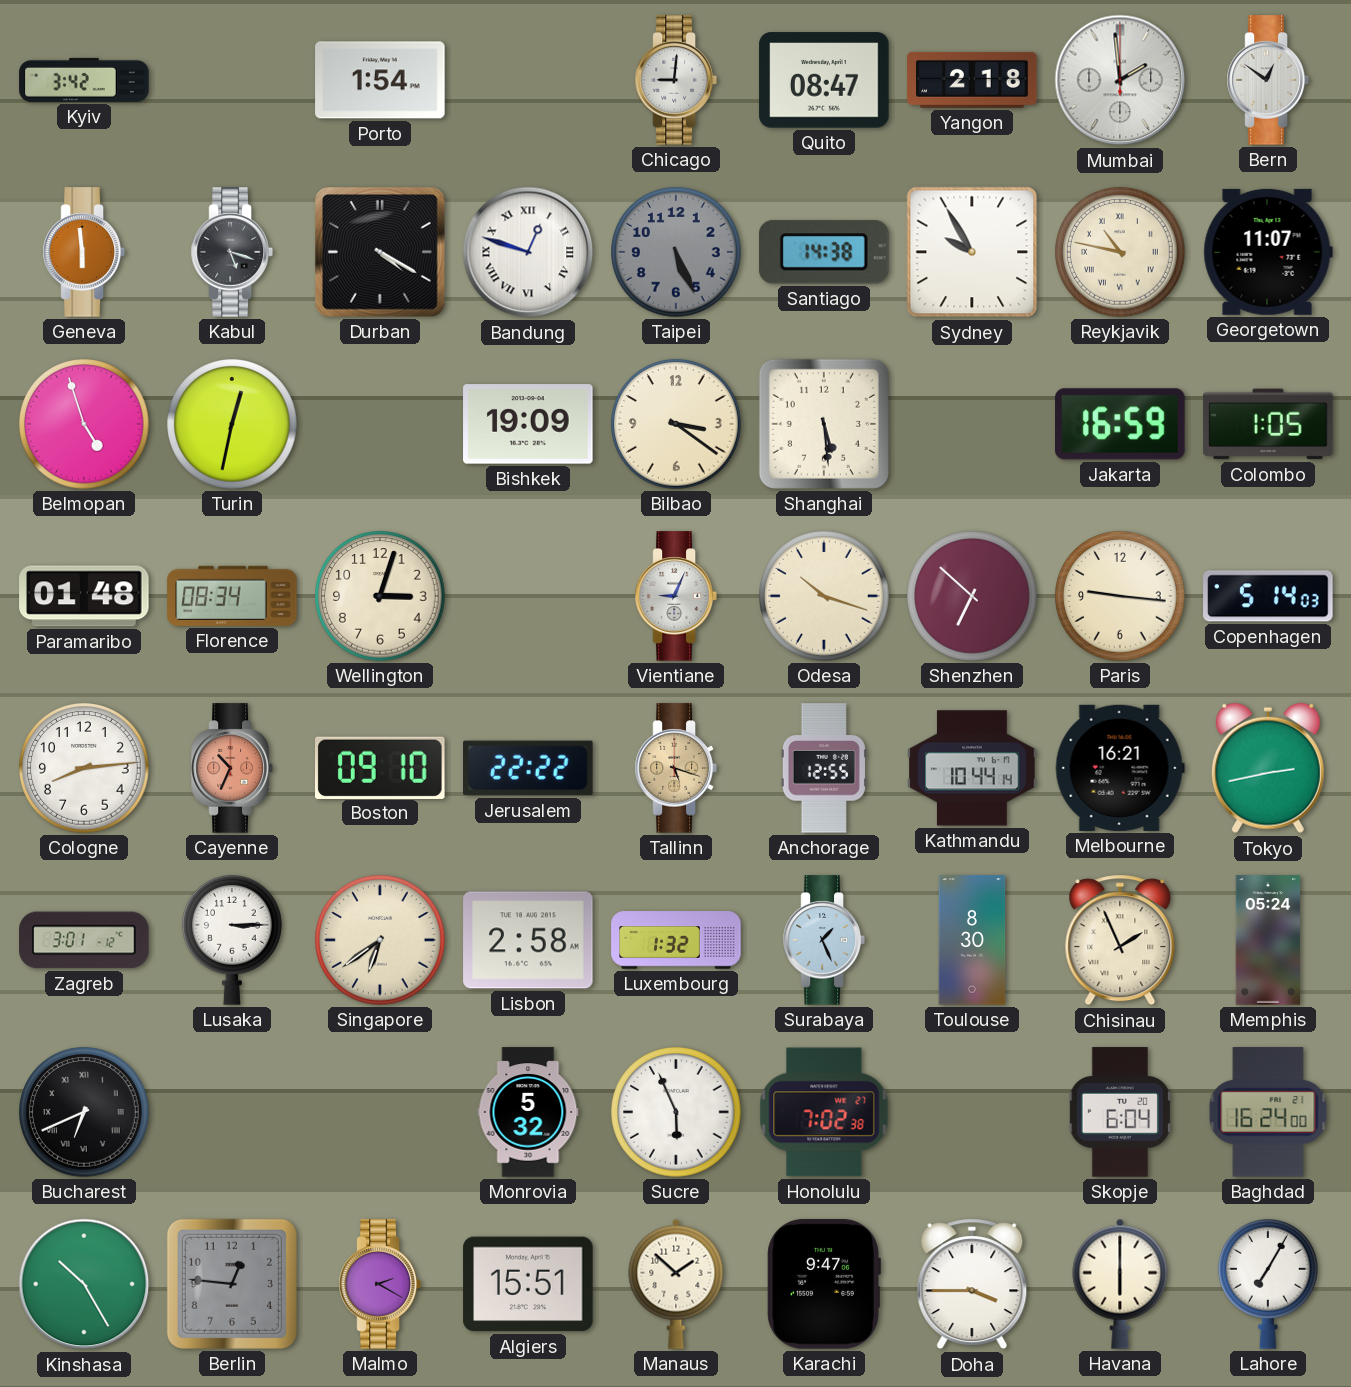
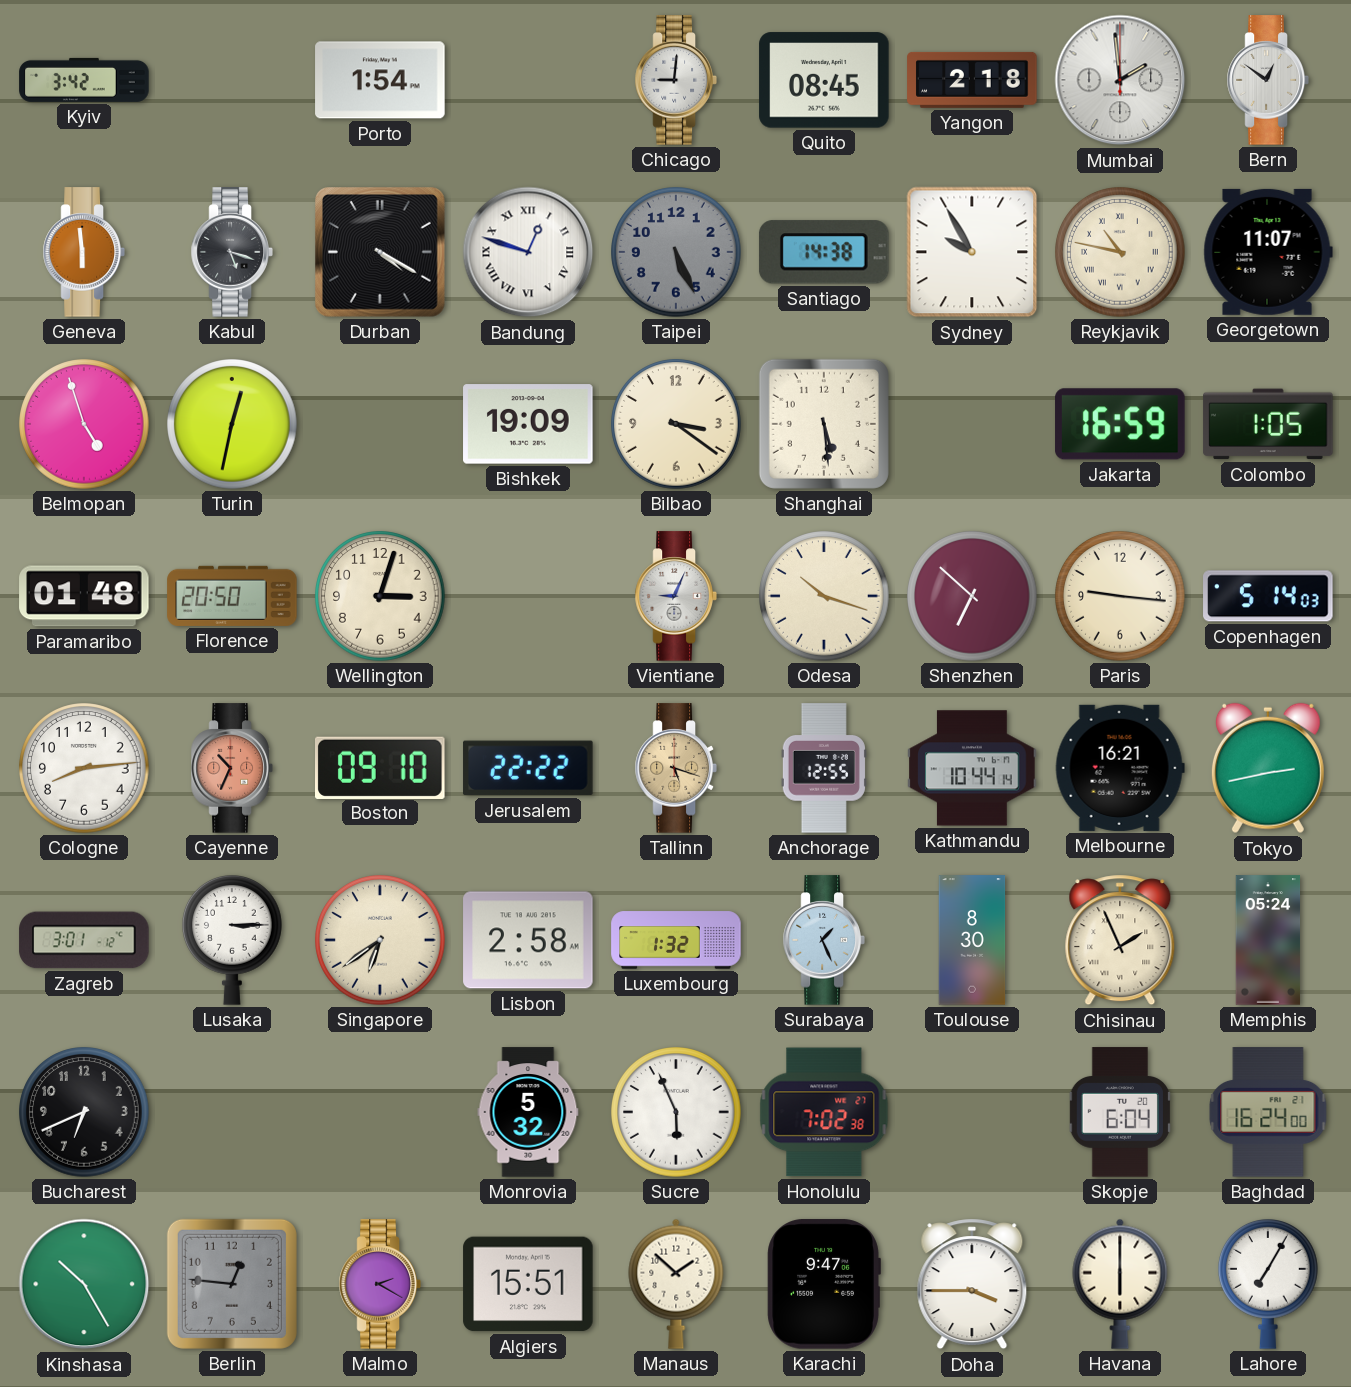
Quito: 08:47 -> 08:45 (824, 80)
Florence: 08:34 -> 20:50 (232, 596)
Bucharest numerals: Roman -> Arabic (84, 1112)
